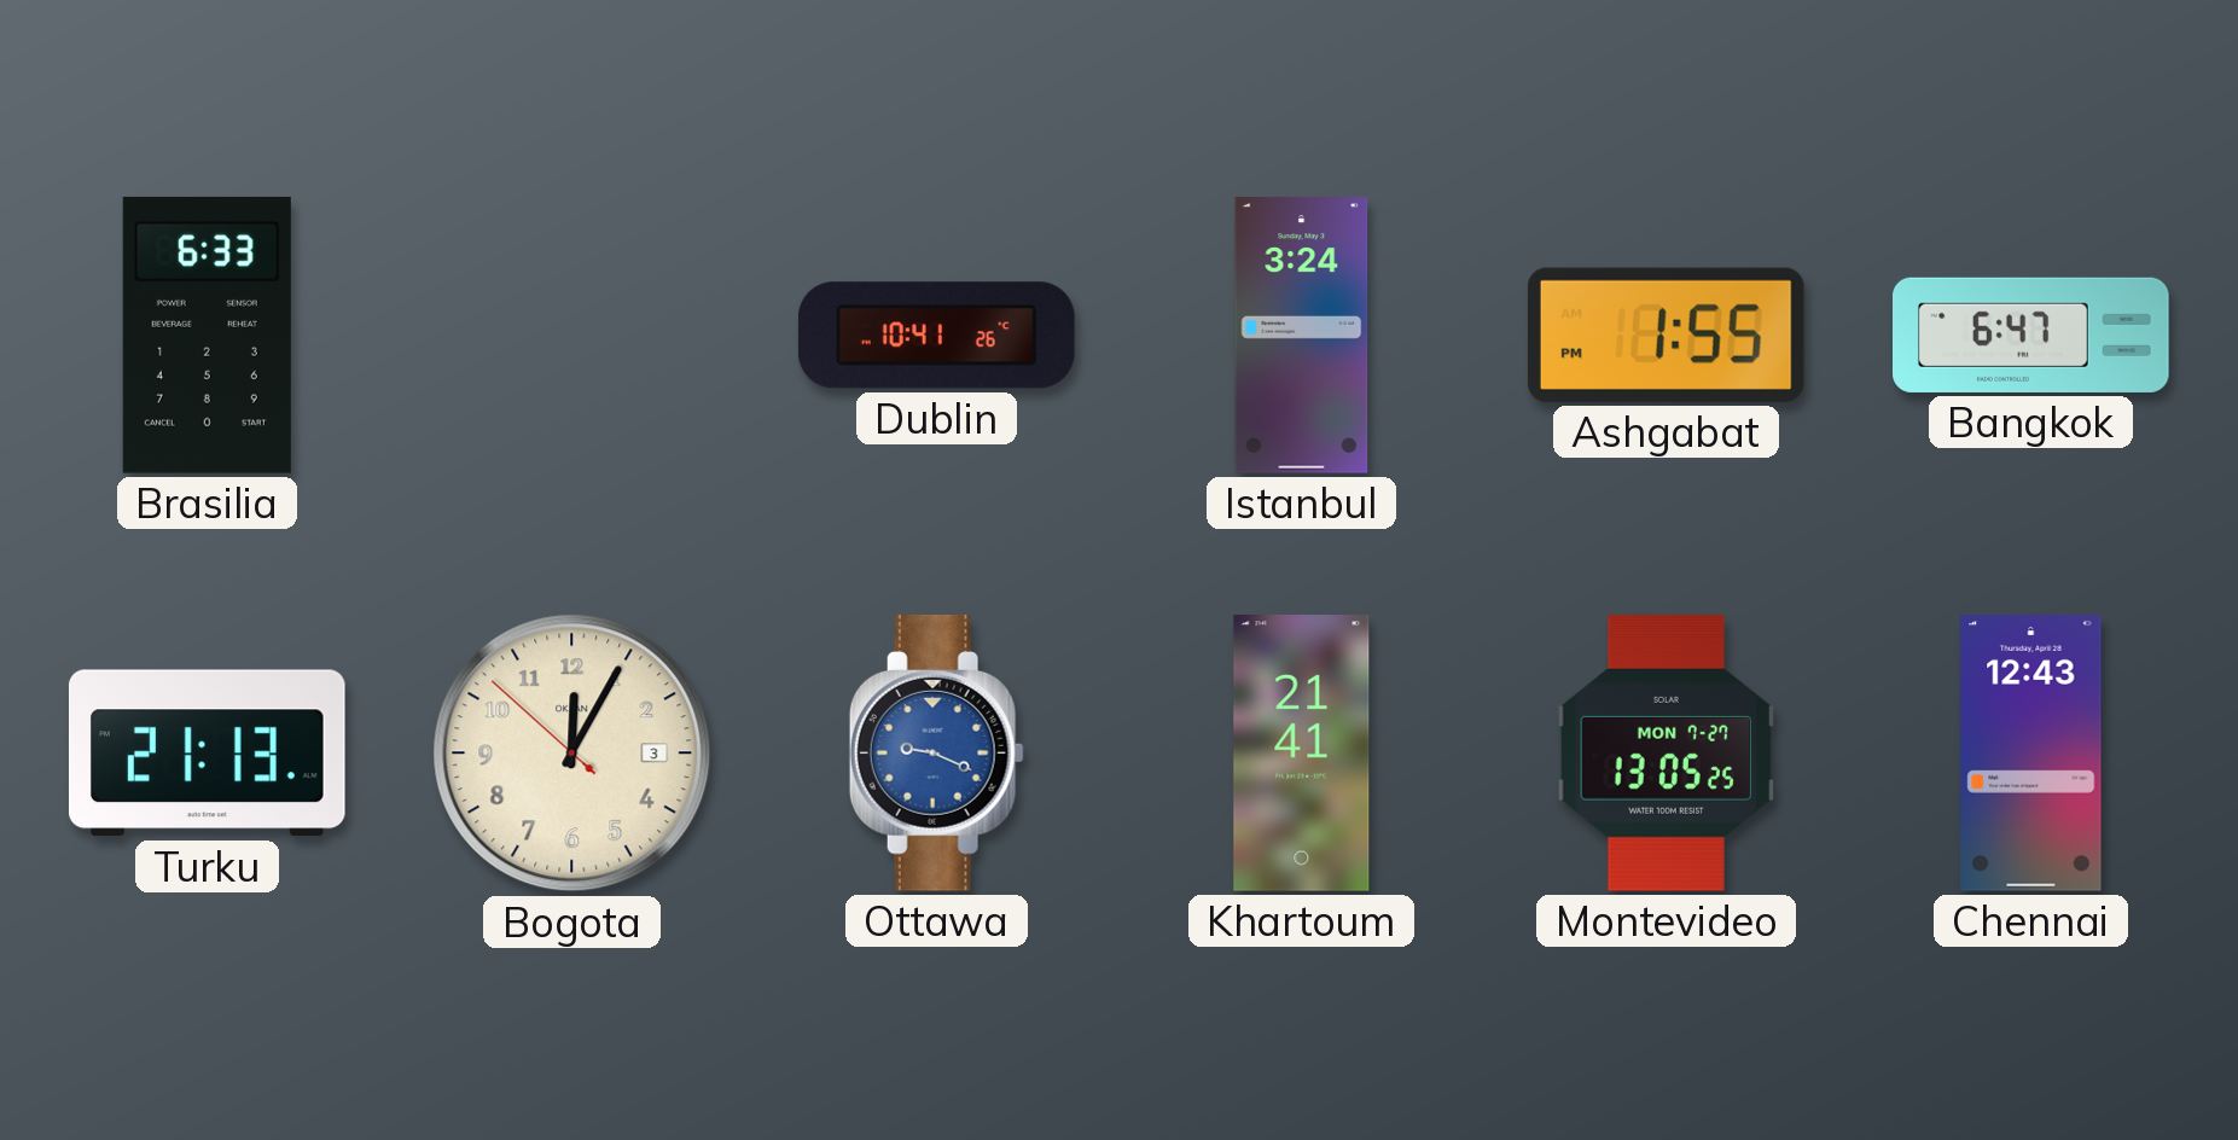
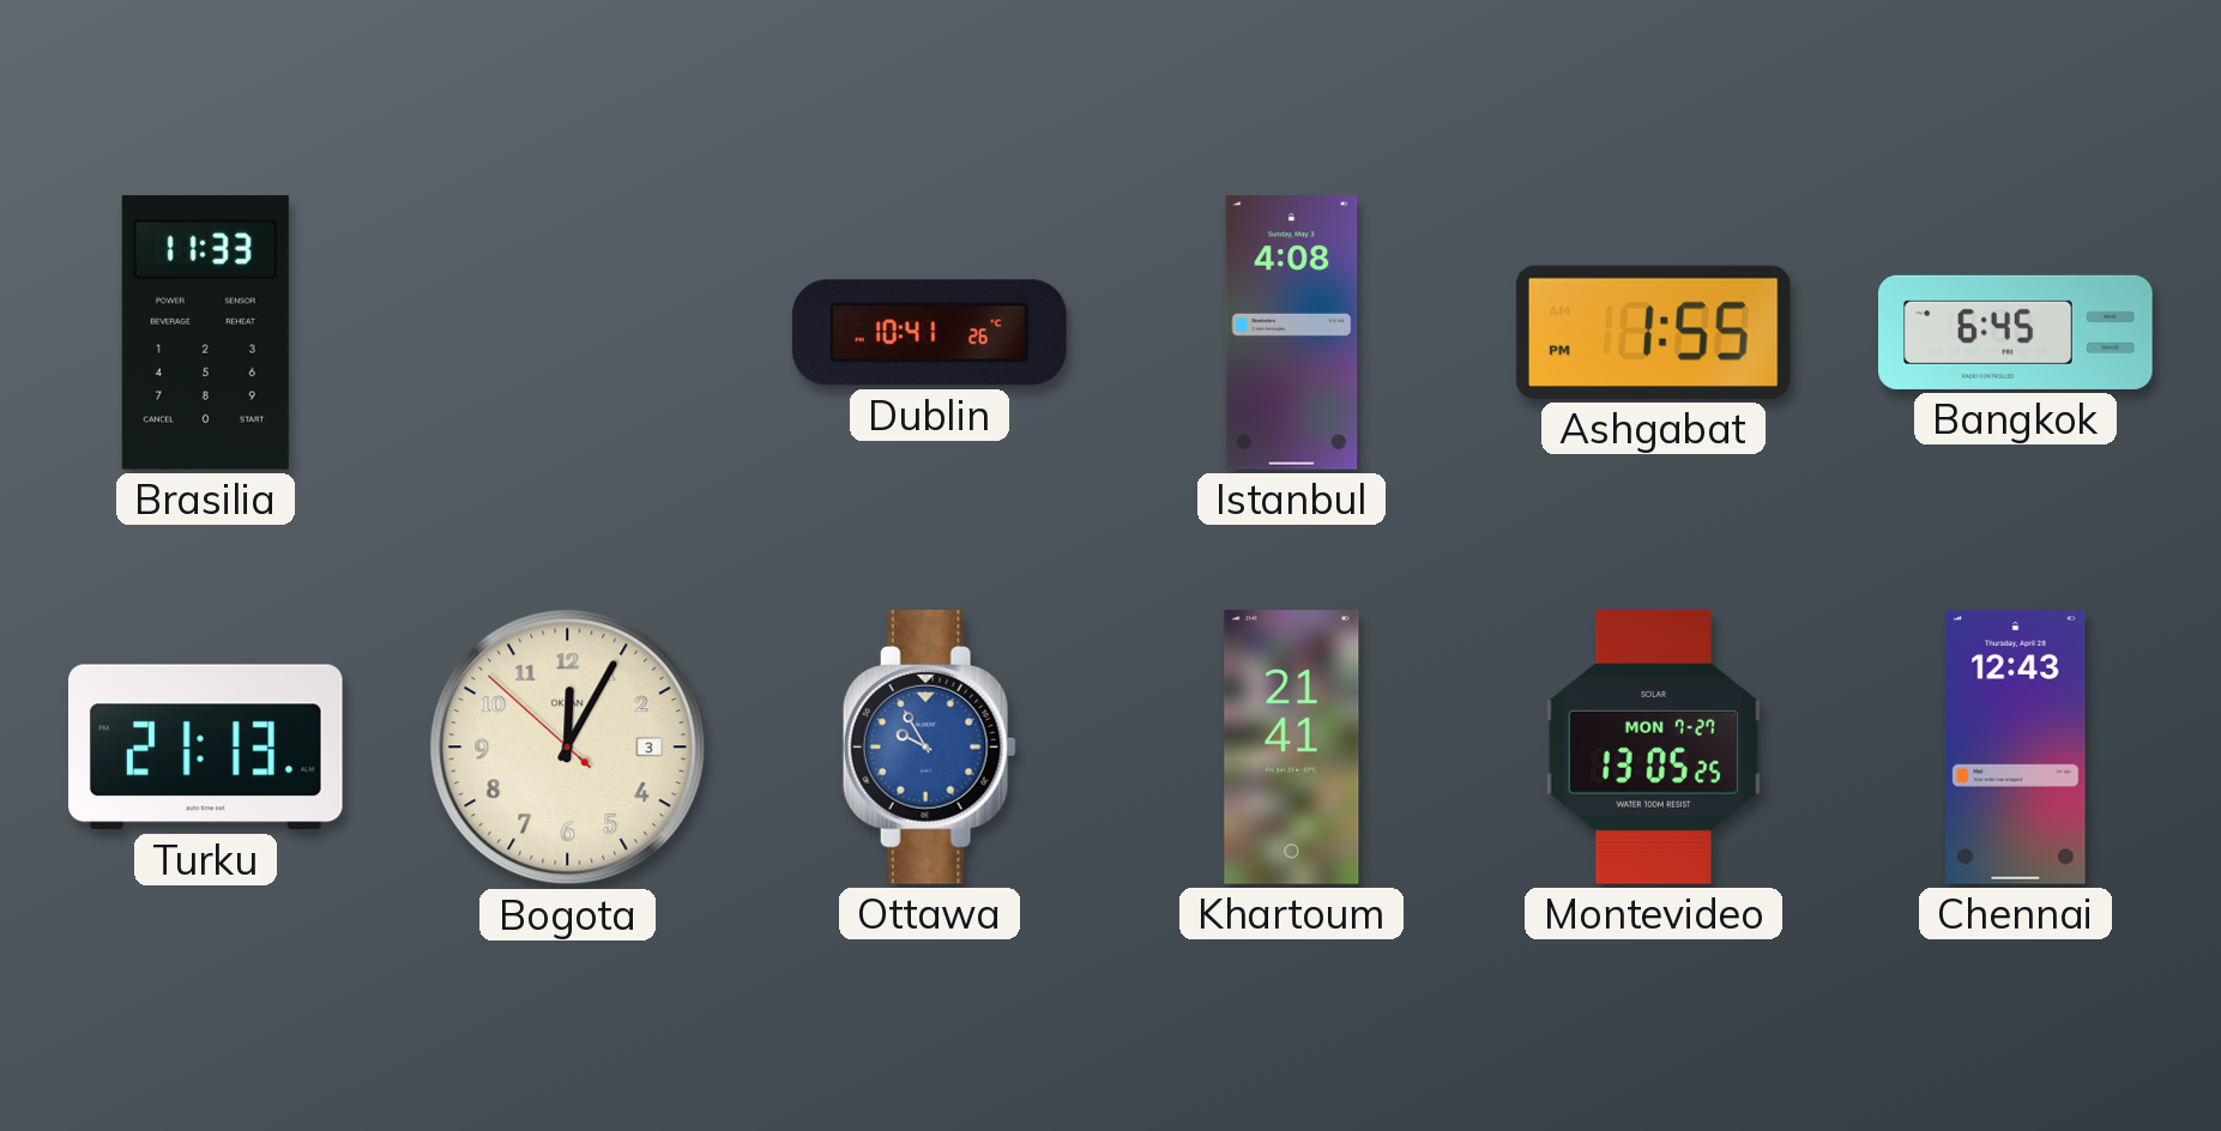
Brasilia: 6:33 -> 11:33 (205, 332)
Istanbul: 3:24 -> 4:08 (1292, 333)
Bangkok: 6:47 -> 6:45 (2016, 332)
Ottawa: 9:19 -> 9:55 (929, 746)
